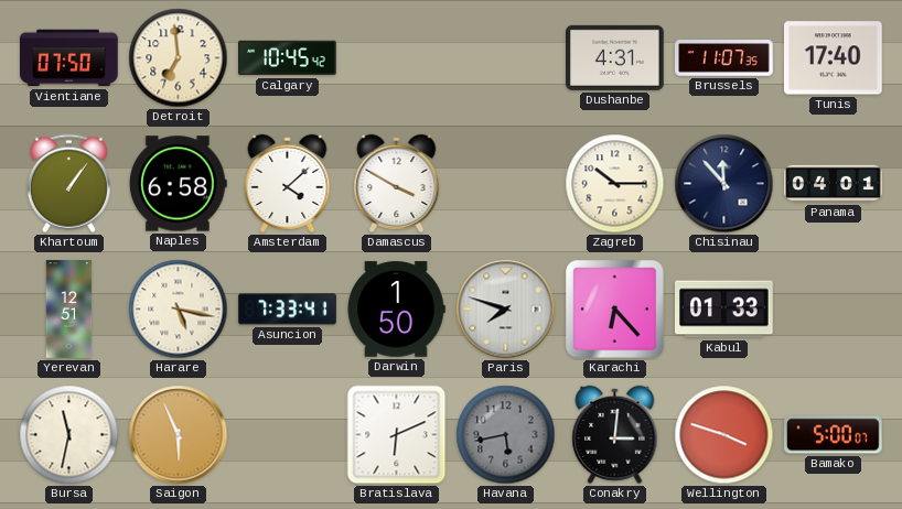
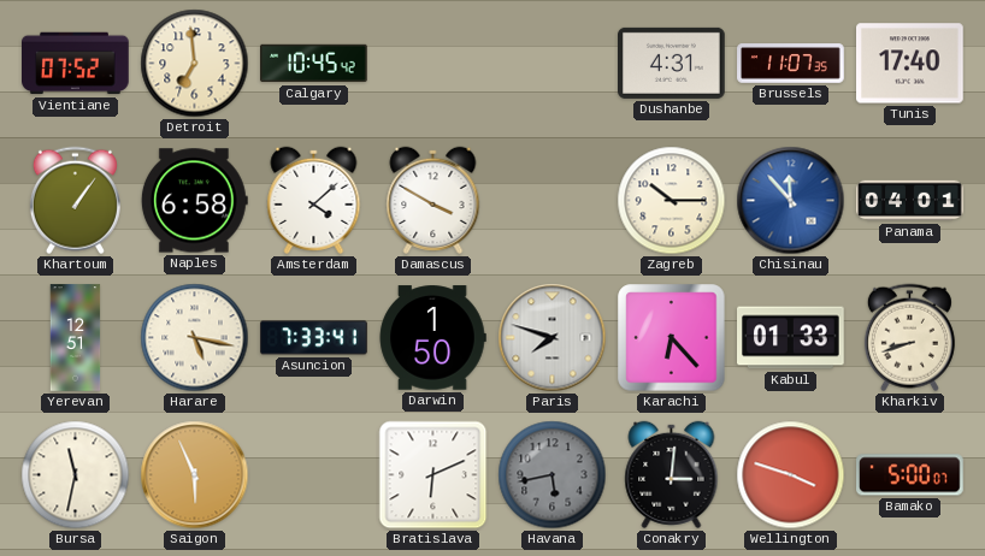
Vientiane: 07:50 -> 07:52 (76, 64)
Chisinau dial: navy -> blue (791, 201)
Kharkiv: none -> 8:42 (909, 338)
